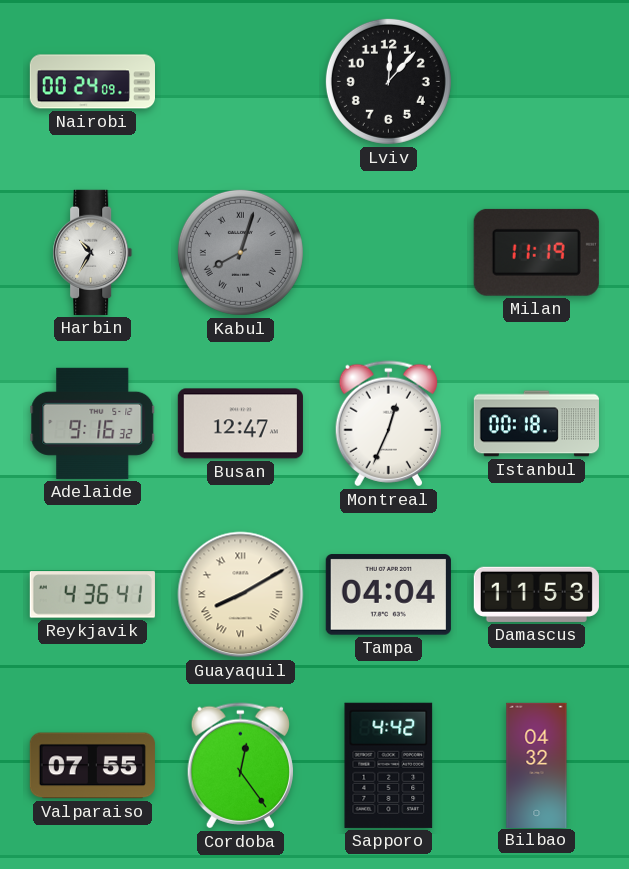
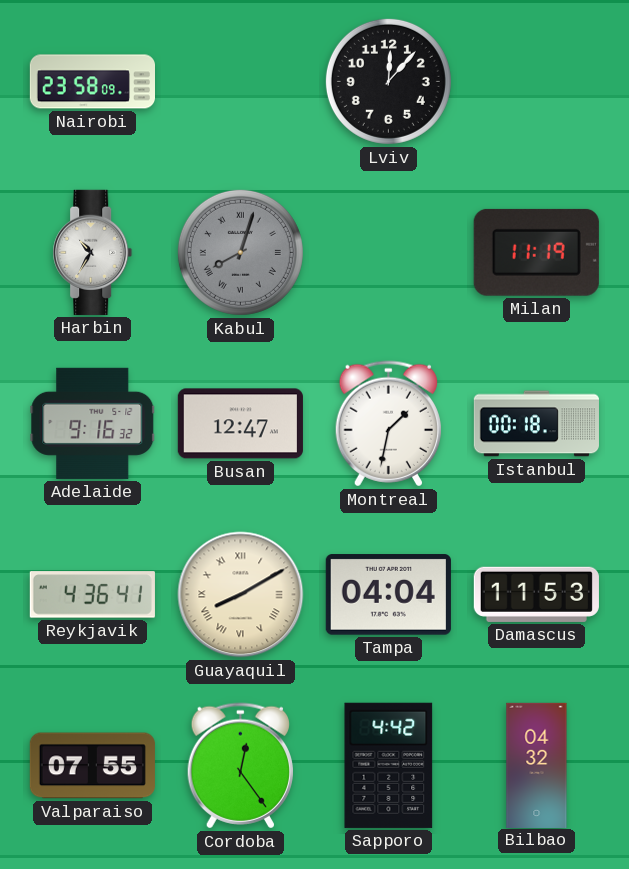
Nairobi: 00:24 -> 23:58 (92, 82)
Montreal: 12:34 -> 1:32 (388, 424)
